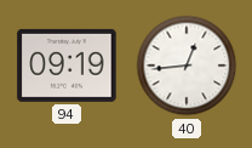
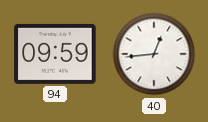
94: 09:19 -> 09:59 (55, 54)
